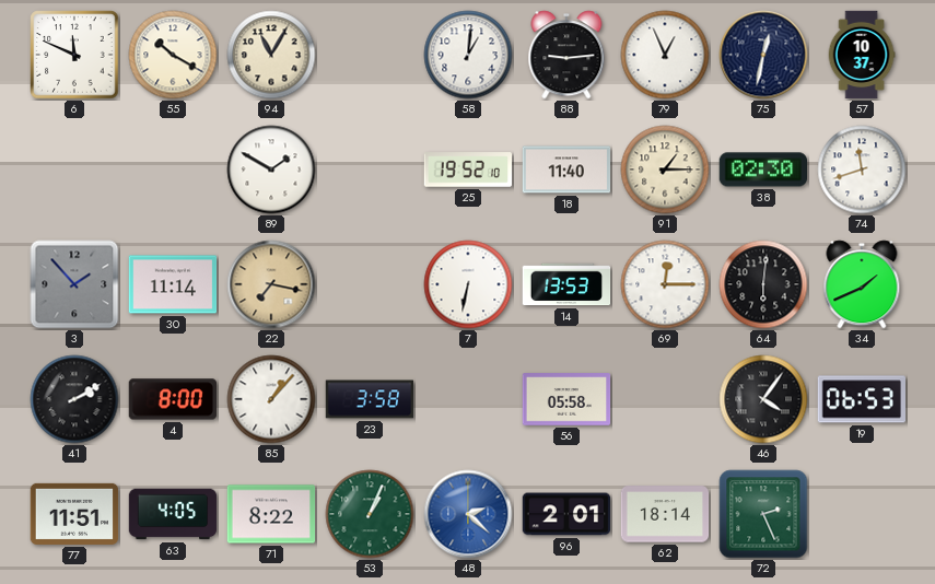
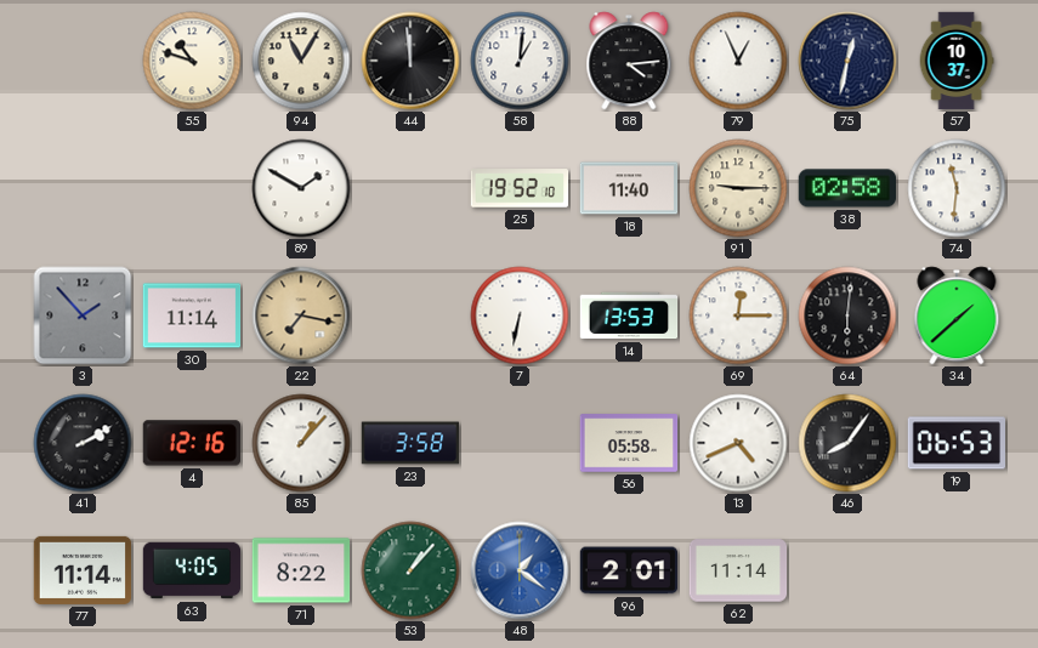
6: 11:49 -> none (74, 55)
55: 10:20 -> 10:48 (192, 61)
44: none -> 11:59 (410, 61)
88: 9:14 -> 4:14 (629, 61)
91: 1:15 -> 9:15 (738, 188)
38: 02:30 -> 02:58 (846, 188)
74: 11:42 -> 11:31 (957, 188)
34: 1:41 -> 1:38 (957, 316)
4: 8:00 -> 12:16 (191, 443)
13: none -> 4:41 (738, 443)
46: 4:06 -> 8:06 (847, 443)
77: 11:51 -> 11:14 (83, 570)
53: 1:04 -> 1:07 (410, 570)
48: 2:22 -> 1:21 (520, 570)
62: 18:14 -> 11:14 (738, 570)
72: 2:26 -> none (763, 514)
